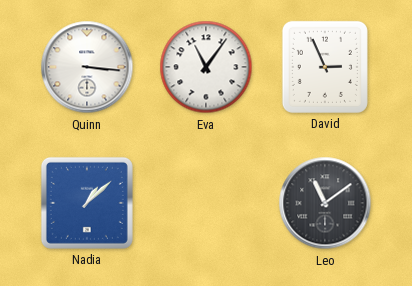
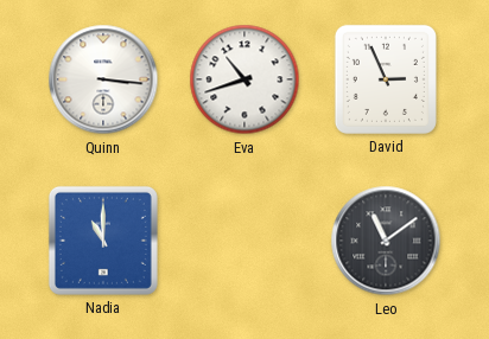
Eva: 11:06 -> 10:42 (244, 79)
Nadia: 1:08 -> 11:00 (103, 241)
